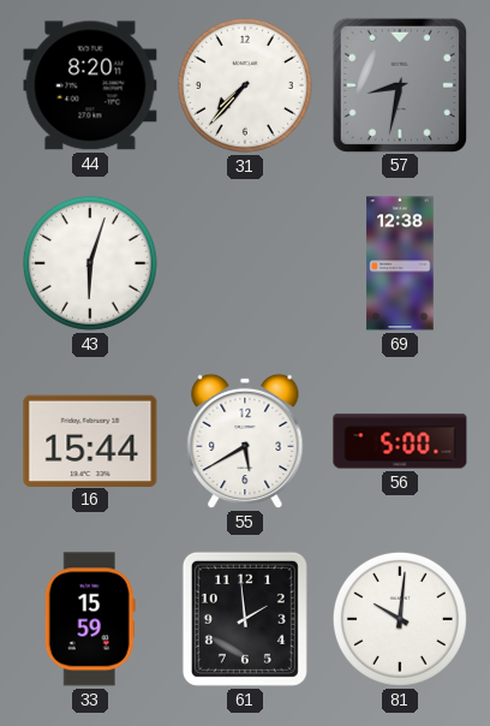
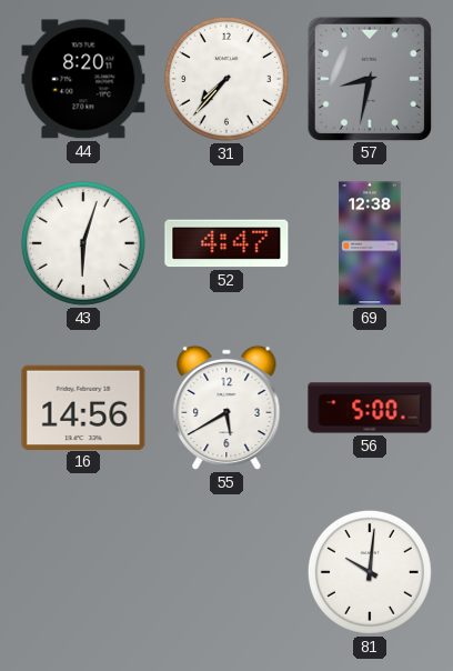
52: none -> 4:47 (226, 243)
16: 15:44 -> 14:56 (83, 407)
33: 15:59 -> none (90, 619)
61: 1:59 -> none (245, 619)
